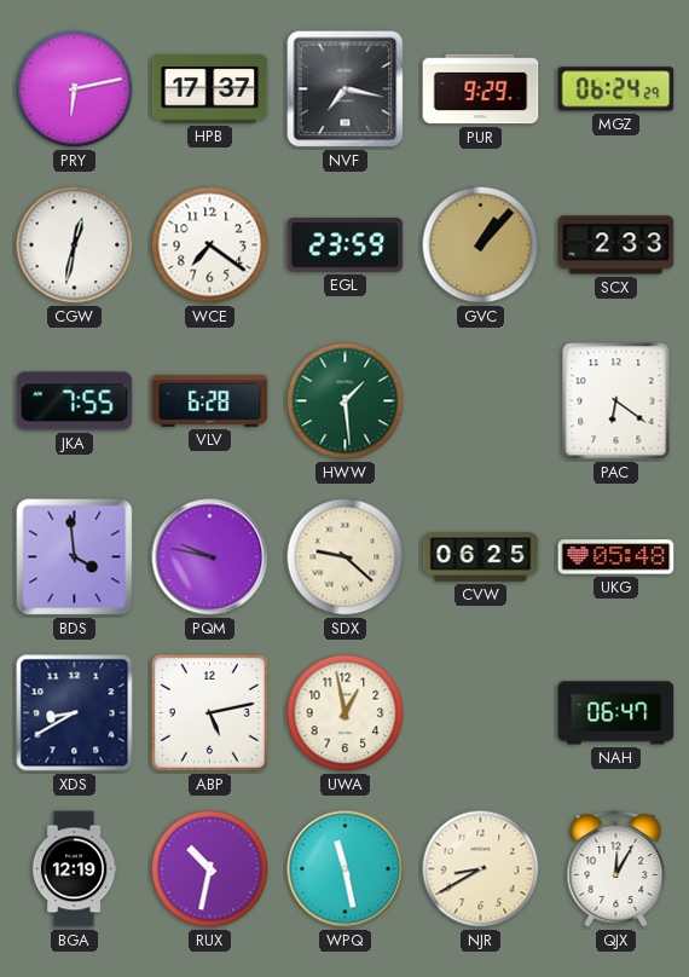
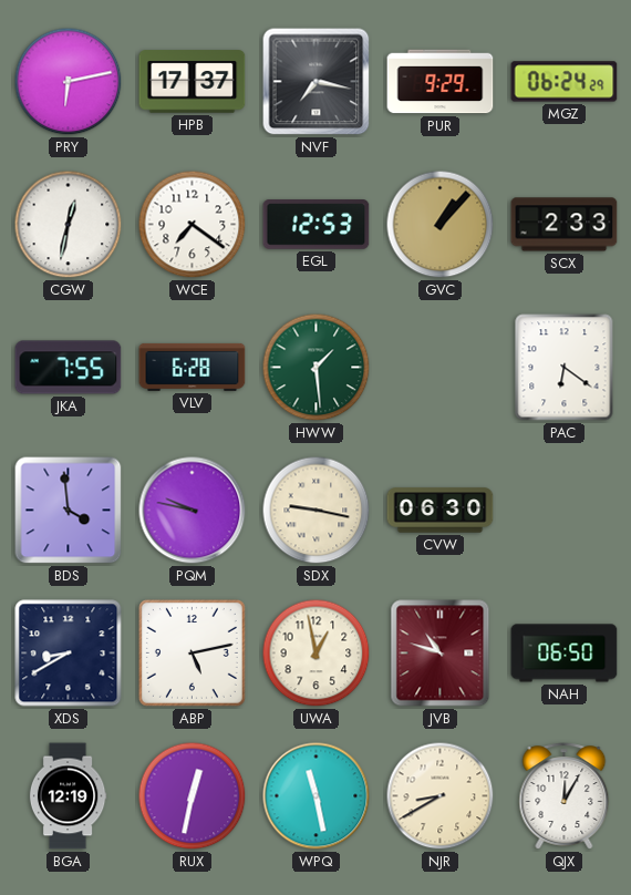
EGL: 23:59 -> 12:53 (317, 225)
SDX: 9:22 -> 9:17 (317, 511)
CVW: 06:25 -> 06:30 (441, 511)
UKG: 05:48 -> none (616, 557)
JVB: none -> 10:48 (441, 654)
NAH: 06:47 -> 06:50 (565, 654)
RUX: 10:32 -> 12:32 (193, 796)
